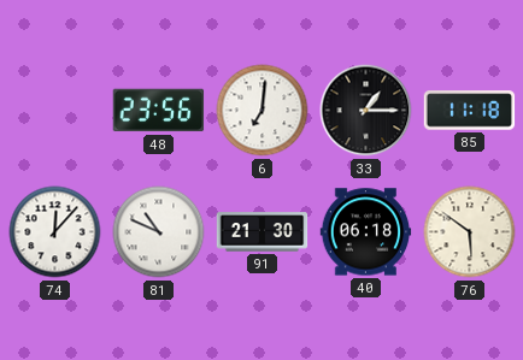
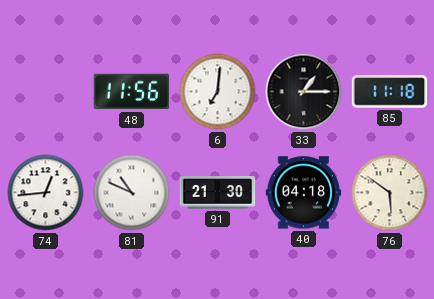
48: 23:56 -> 11:56 (132, 92)
74: 12:07 -> 12:44 (46, 193)
40: 06:18 -> 04:18 (304, 193)
